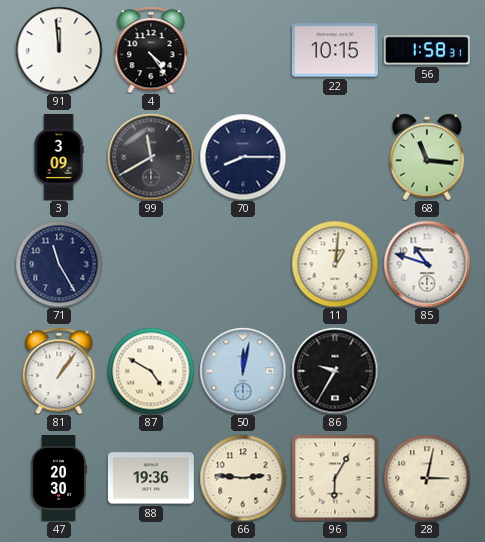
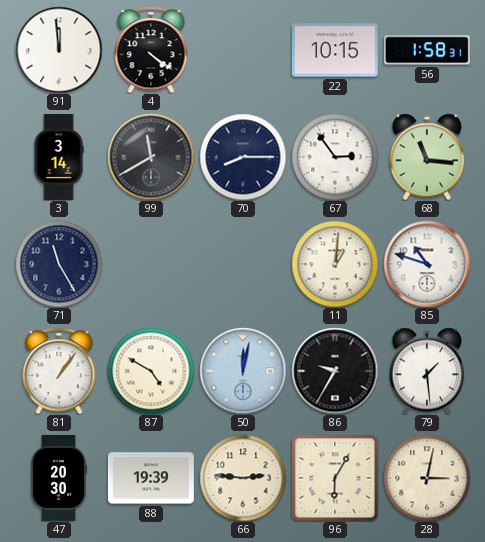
4: 4:24 -> 4:21 (151, 50)
3: 3:09 -> 3:14 (59, 157)
67: none -> 2:54 (335, 157)
79: none -> 1:29 (427, 371)
88: 19:36 -> 19:39 (151, 478)
